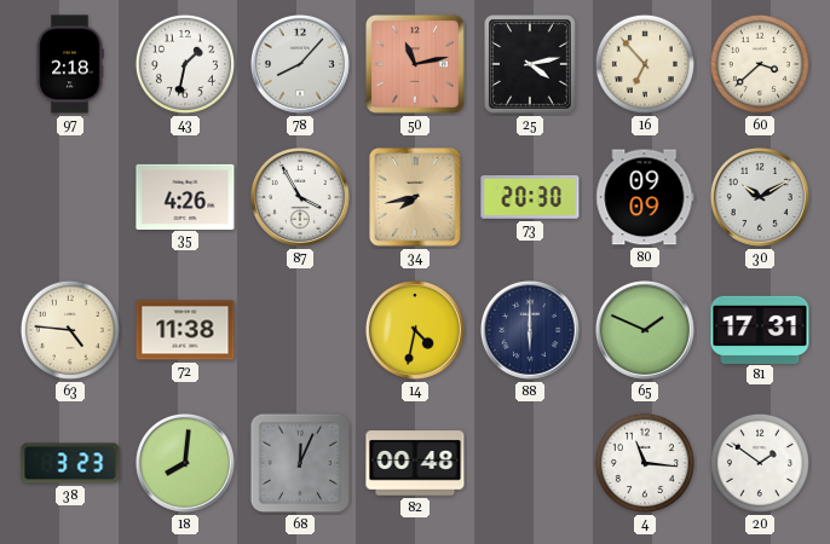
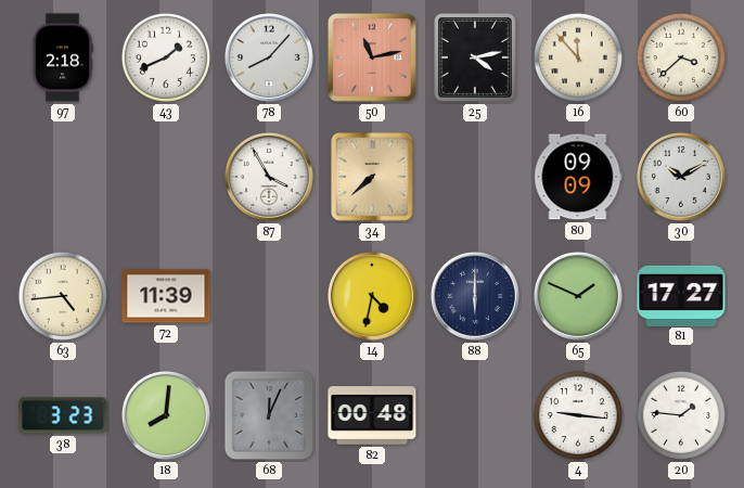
43: 1:32 -> 1:41 (166, 57)
16: 6:53 -> 11:53 (578, 57)
35: 4:26 -> none (185, 196)
34: 7:43 -> 7:38 (373, 177)
73: 20:30 -> none (530, 197)
63: 4:46 -> 4:44 (63, 296)
72: 11:38 -> 11:39 (166, 296)
81: 17:31 -> 17:27 (681, 295)
4: 11:16 -> 9:16 (578, 415)
20: 1:51 -> 1:46 (681, 415)
